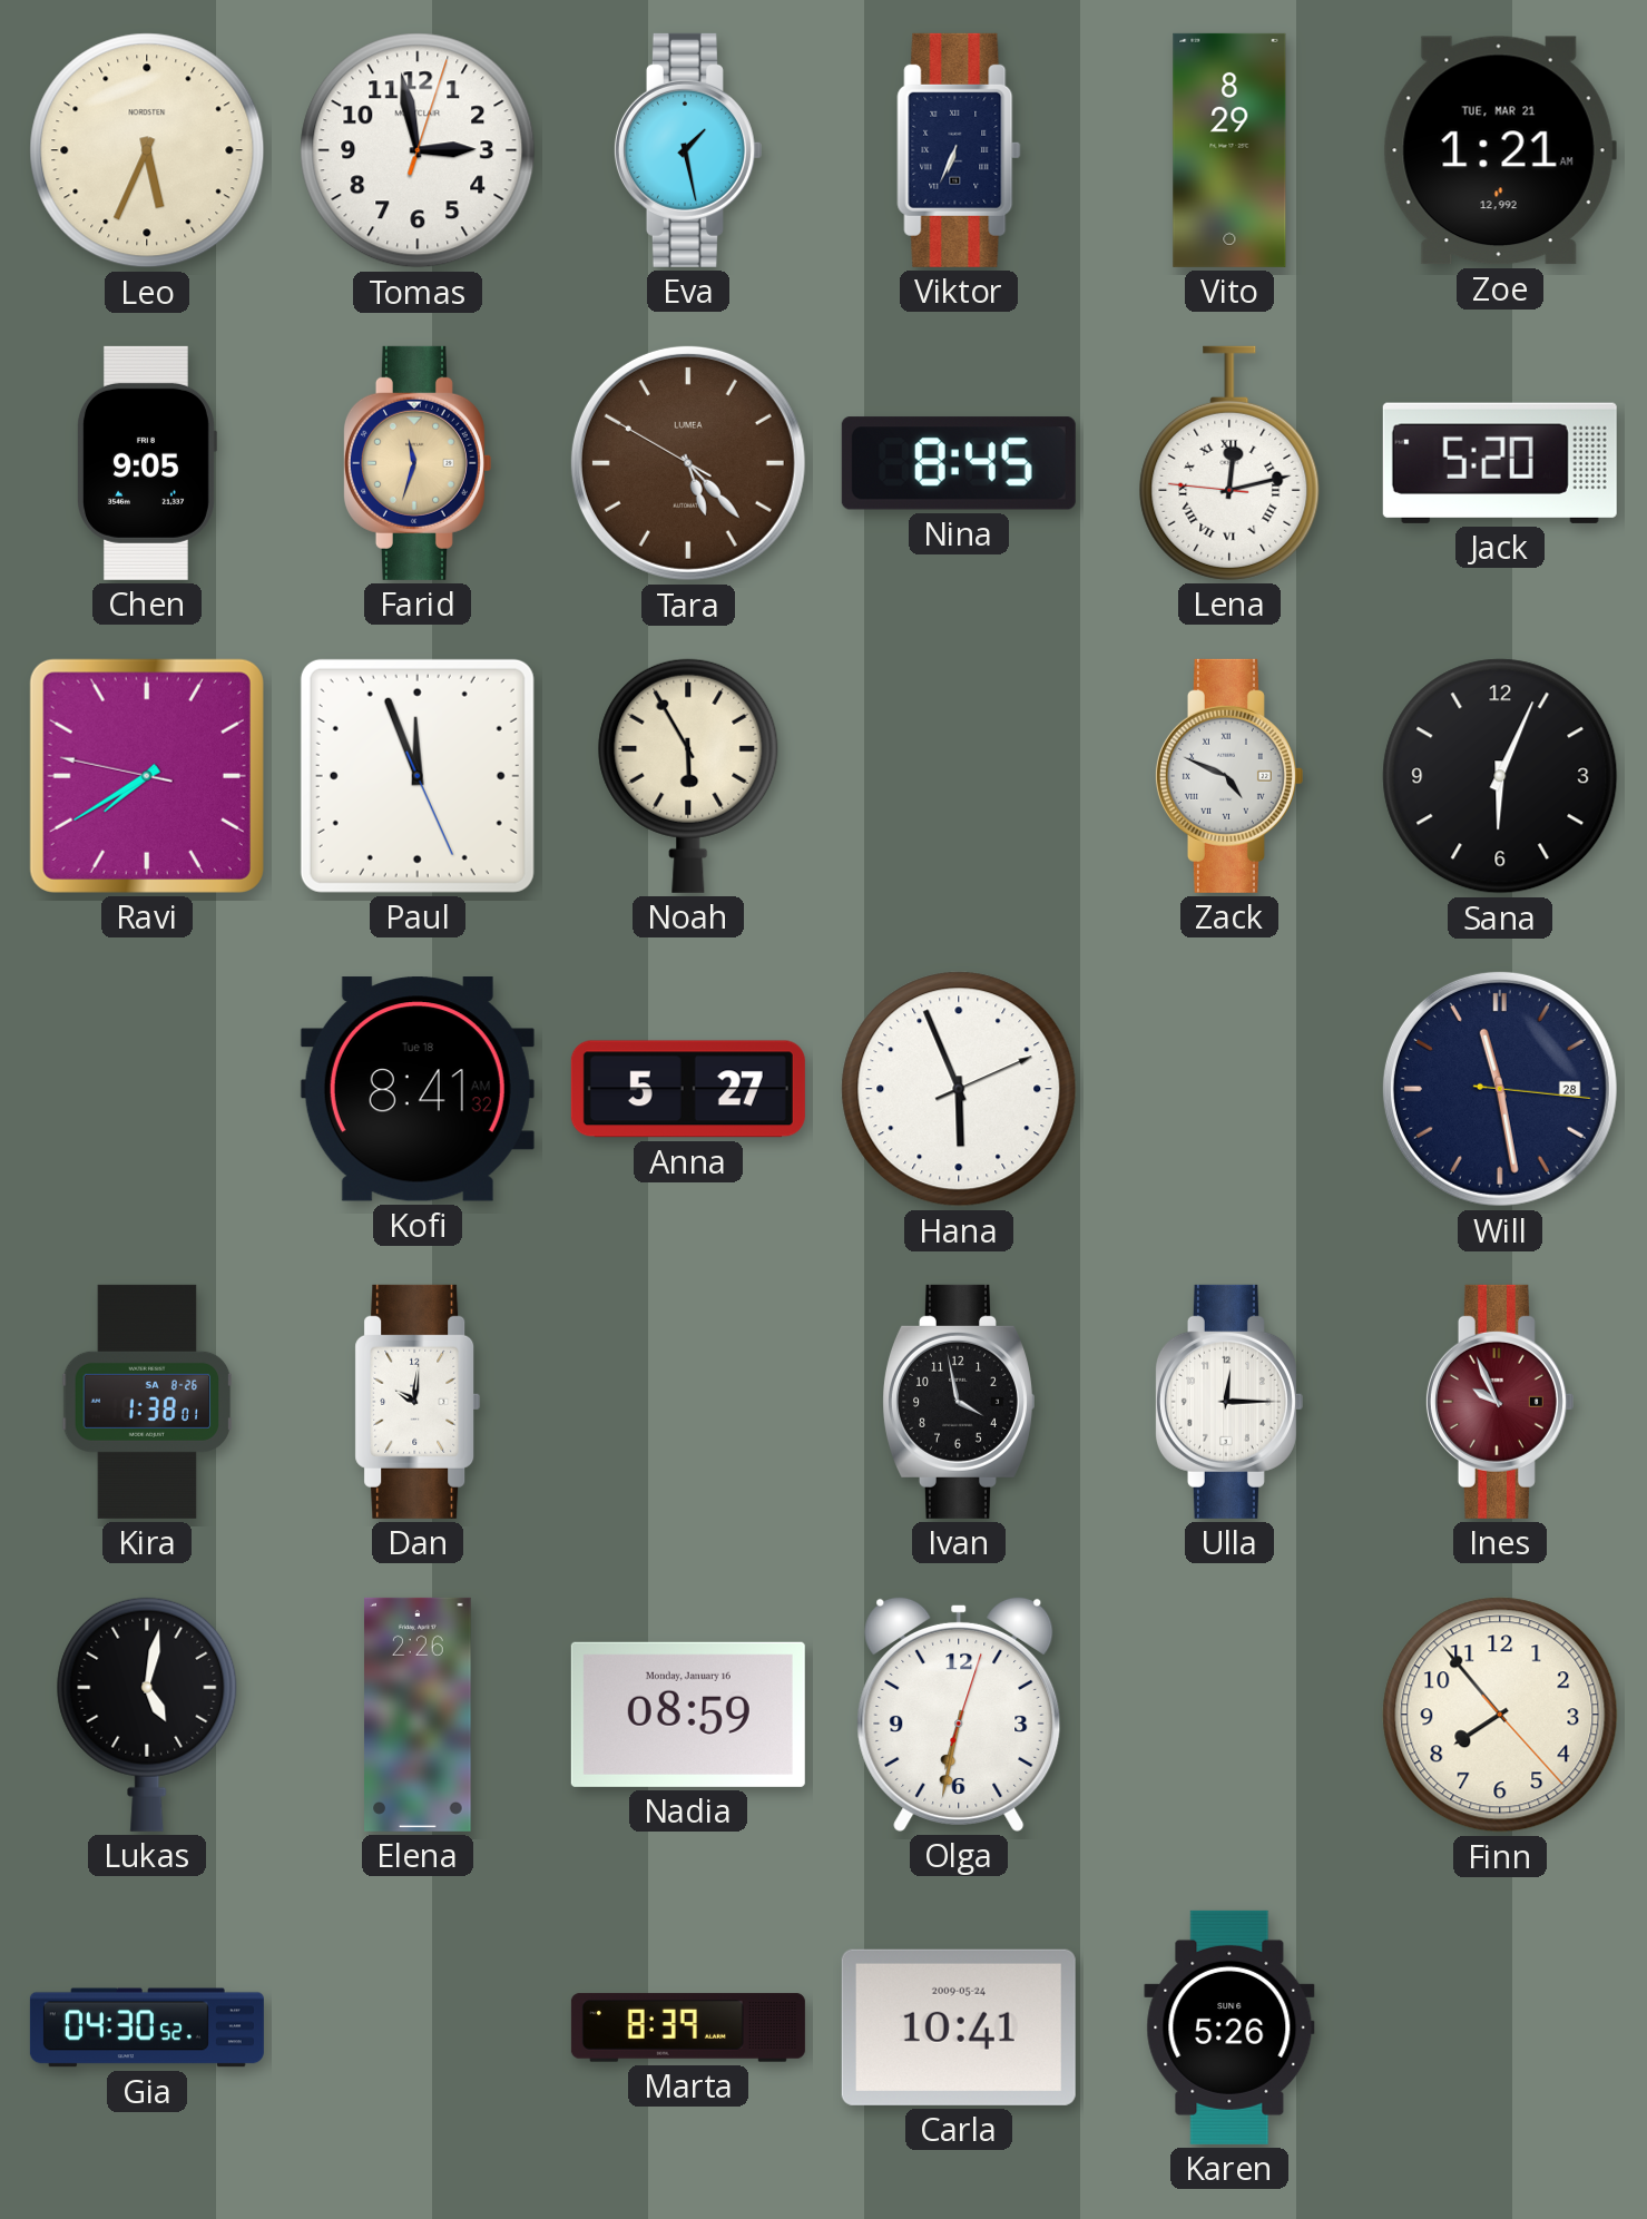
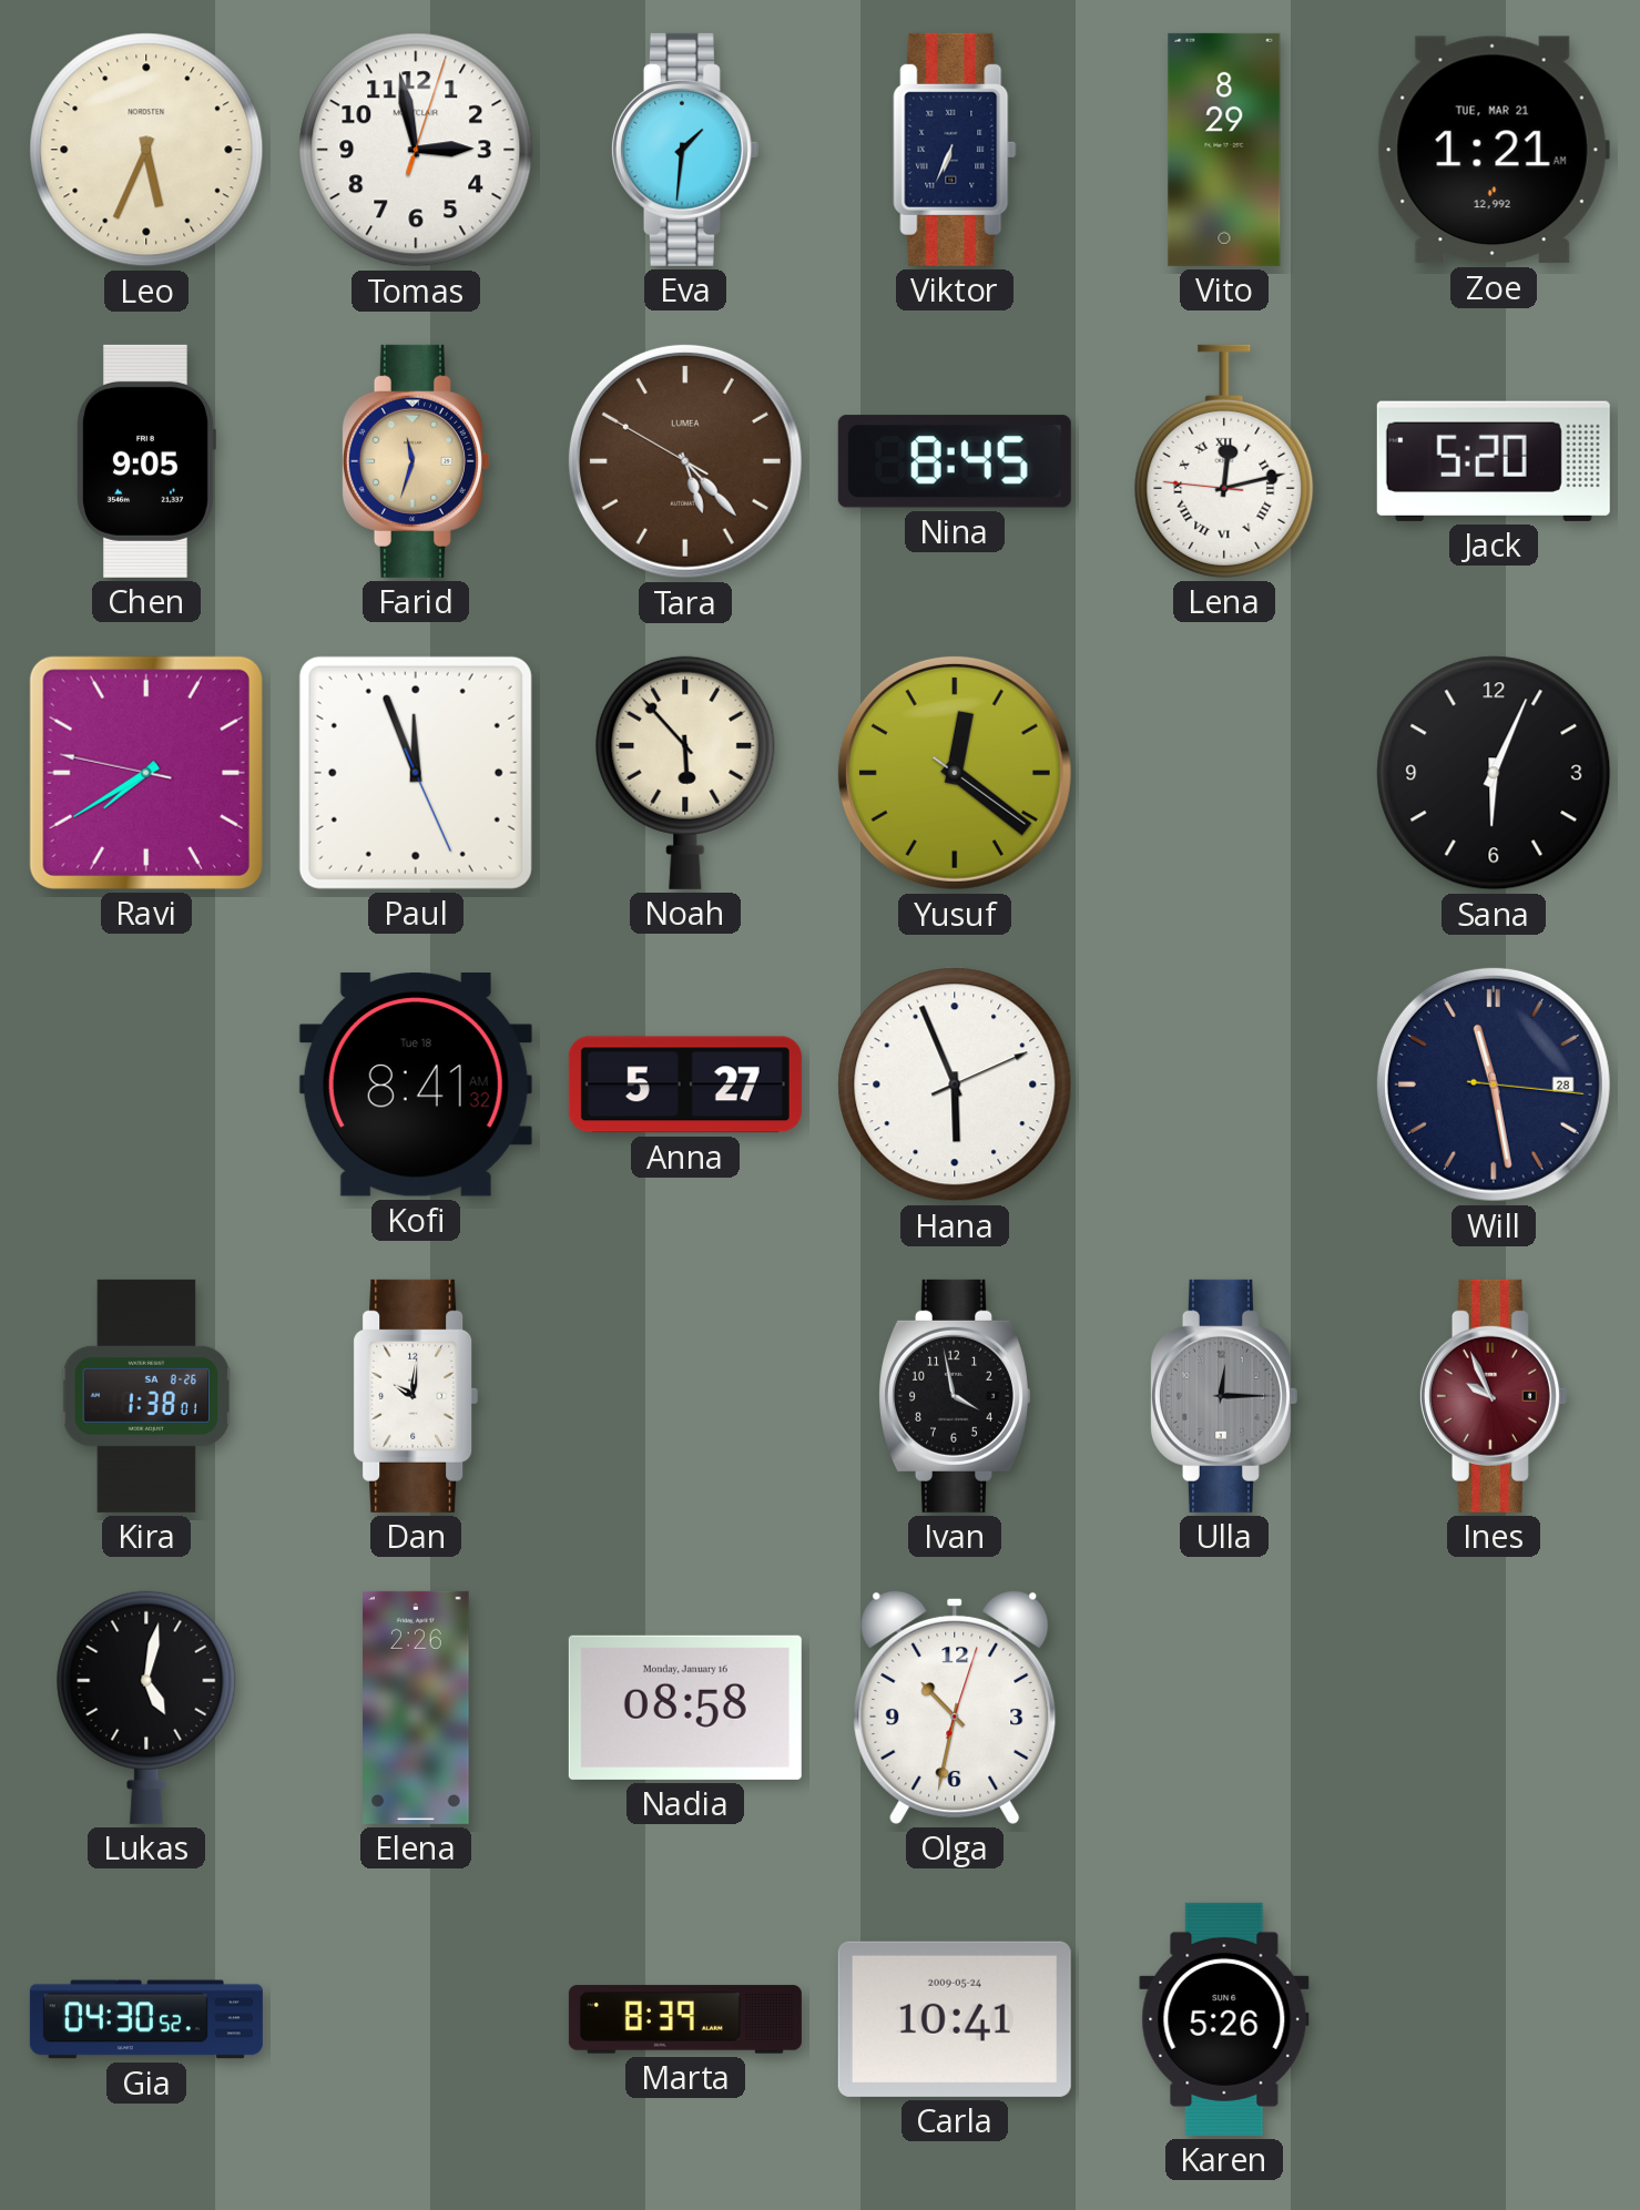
Eva: 1:28 -> 1:31 (684, 150)
Noah: 5:55 -> 5:53 (685, 773)
Yusuf: none -> 12:21 (955, 773)
Zack: 4:49 -> none (1228, 776)
Ulla dial: white -> grey (1223, 1396)
Nadia: 08:59 -> 08:58 (685, 1708)
Olga: 6:32 -> 10:32 (955, 1707)
Finn: 7:53 -> none (1500, 1715)
